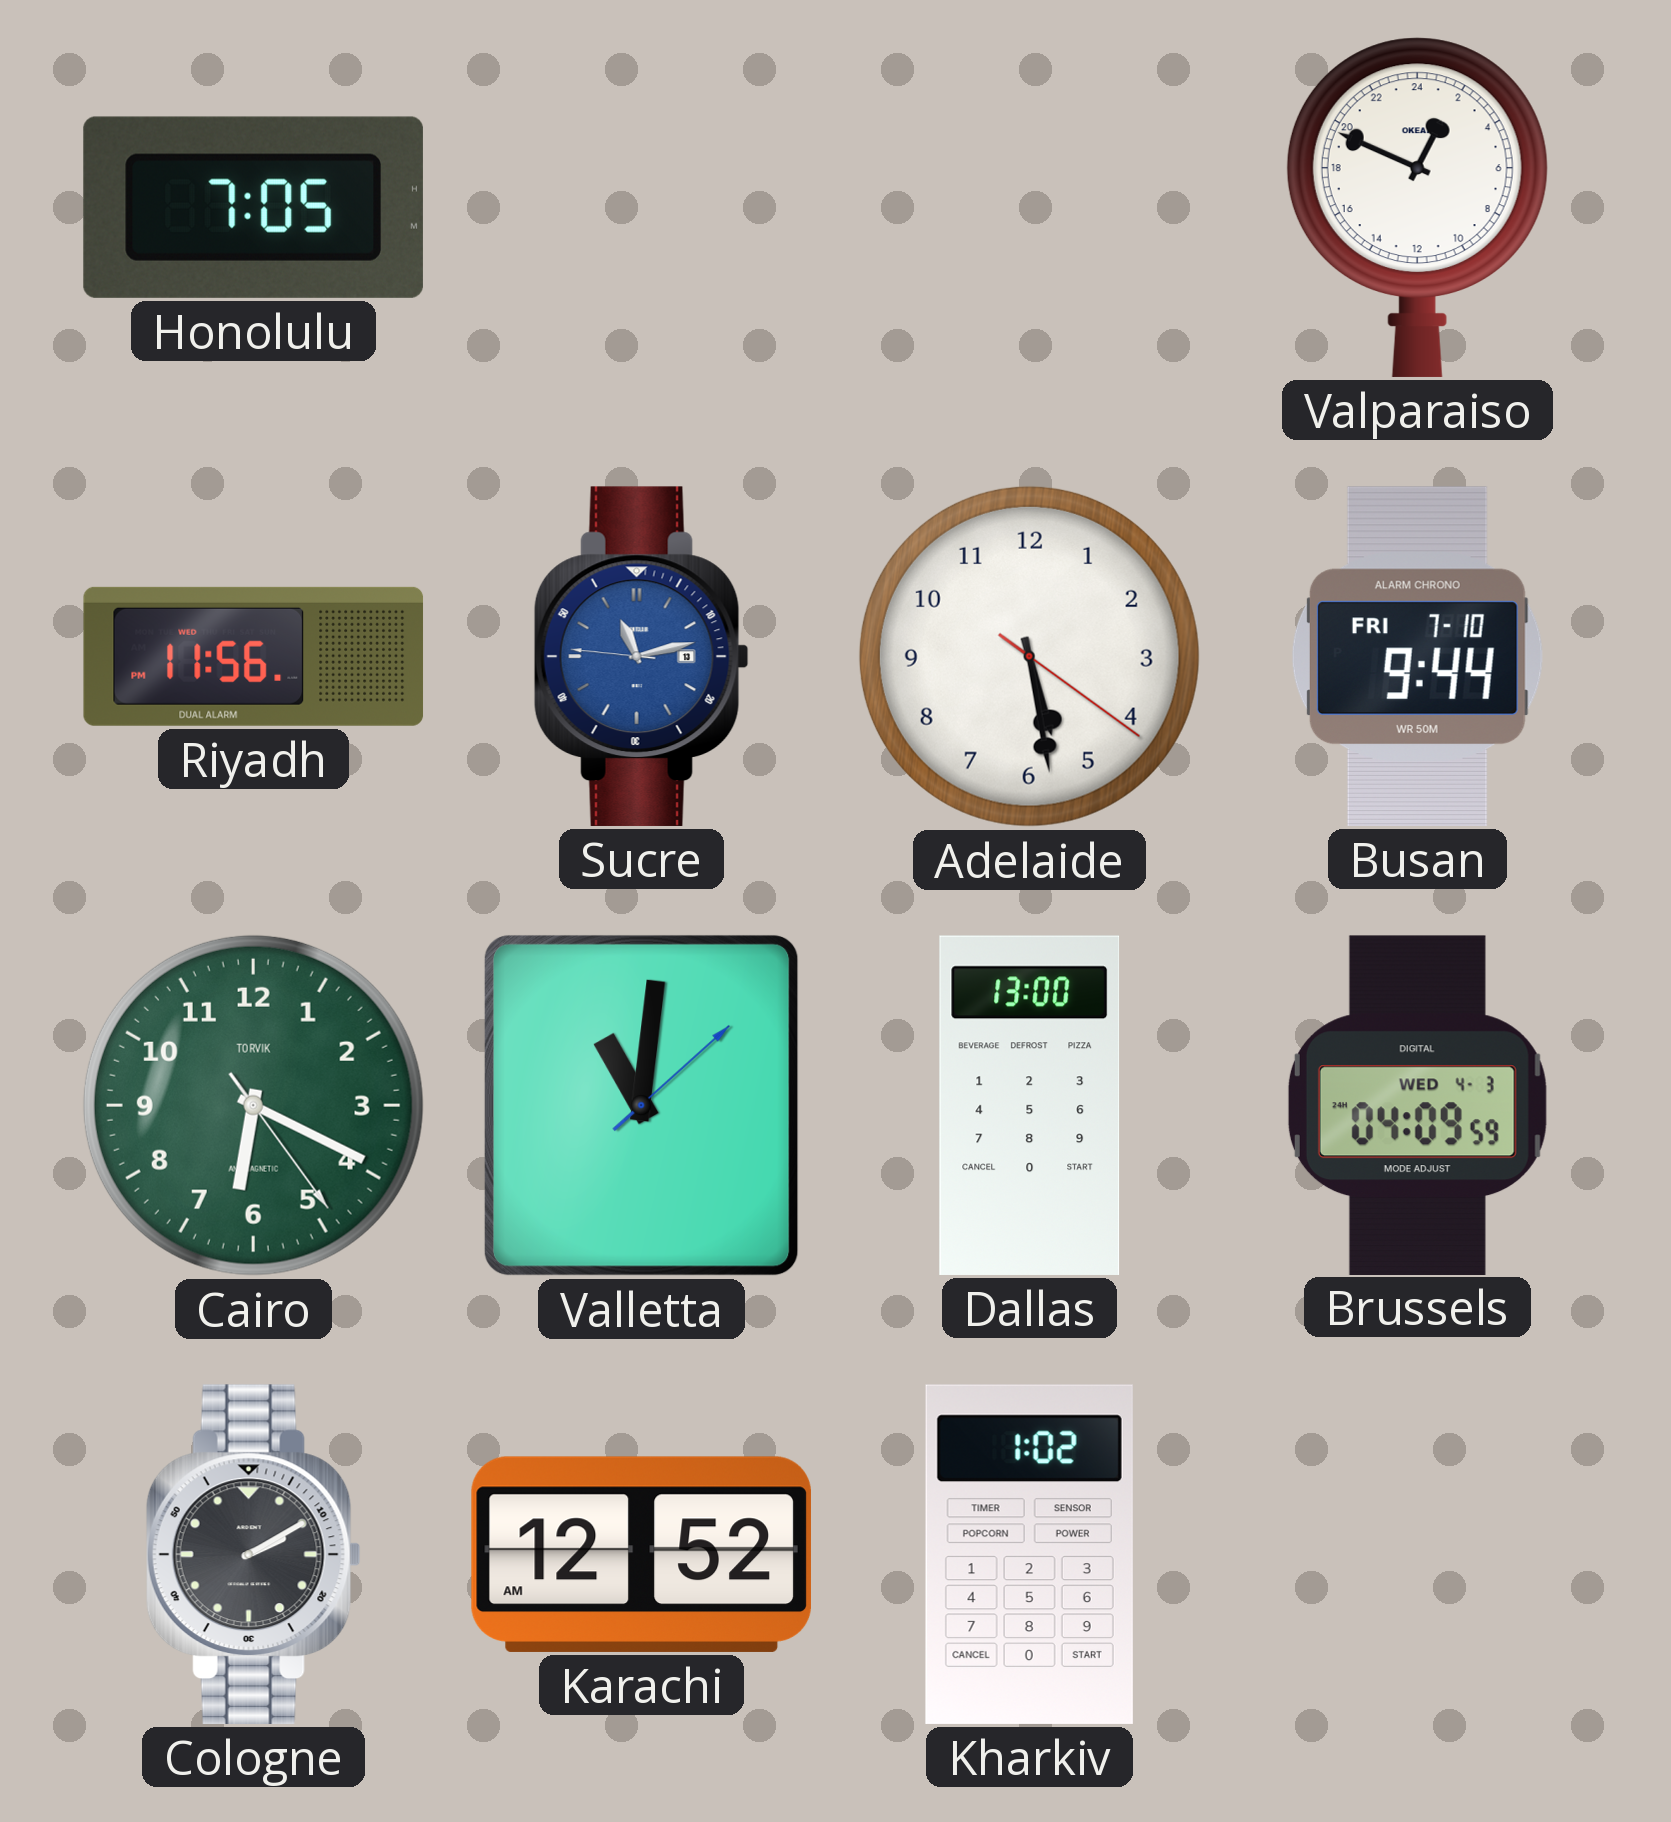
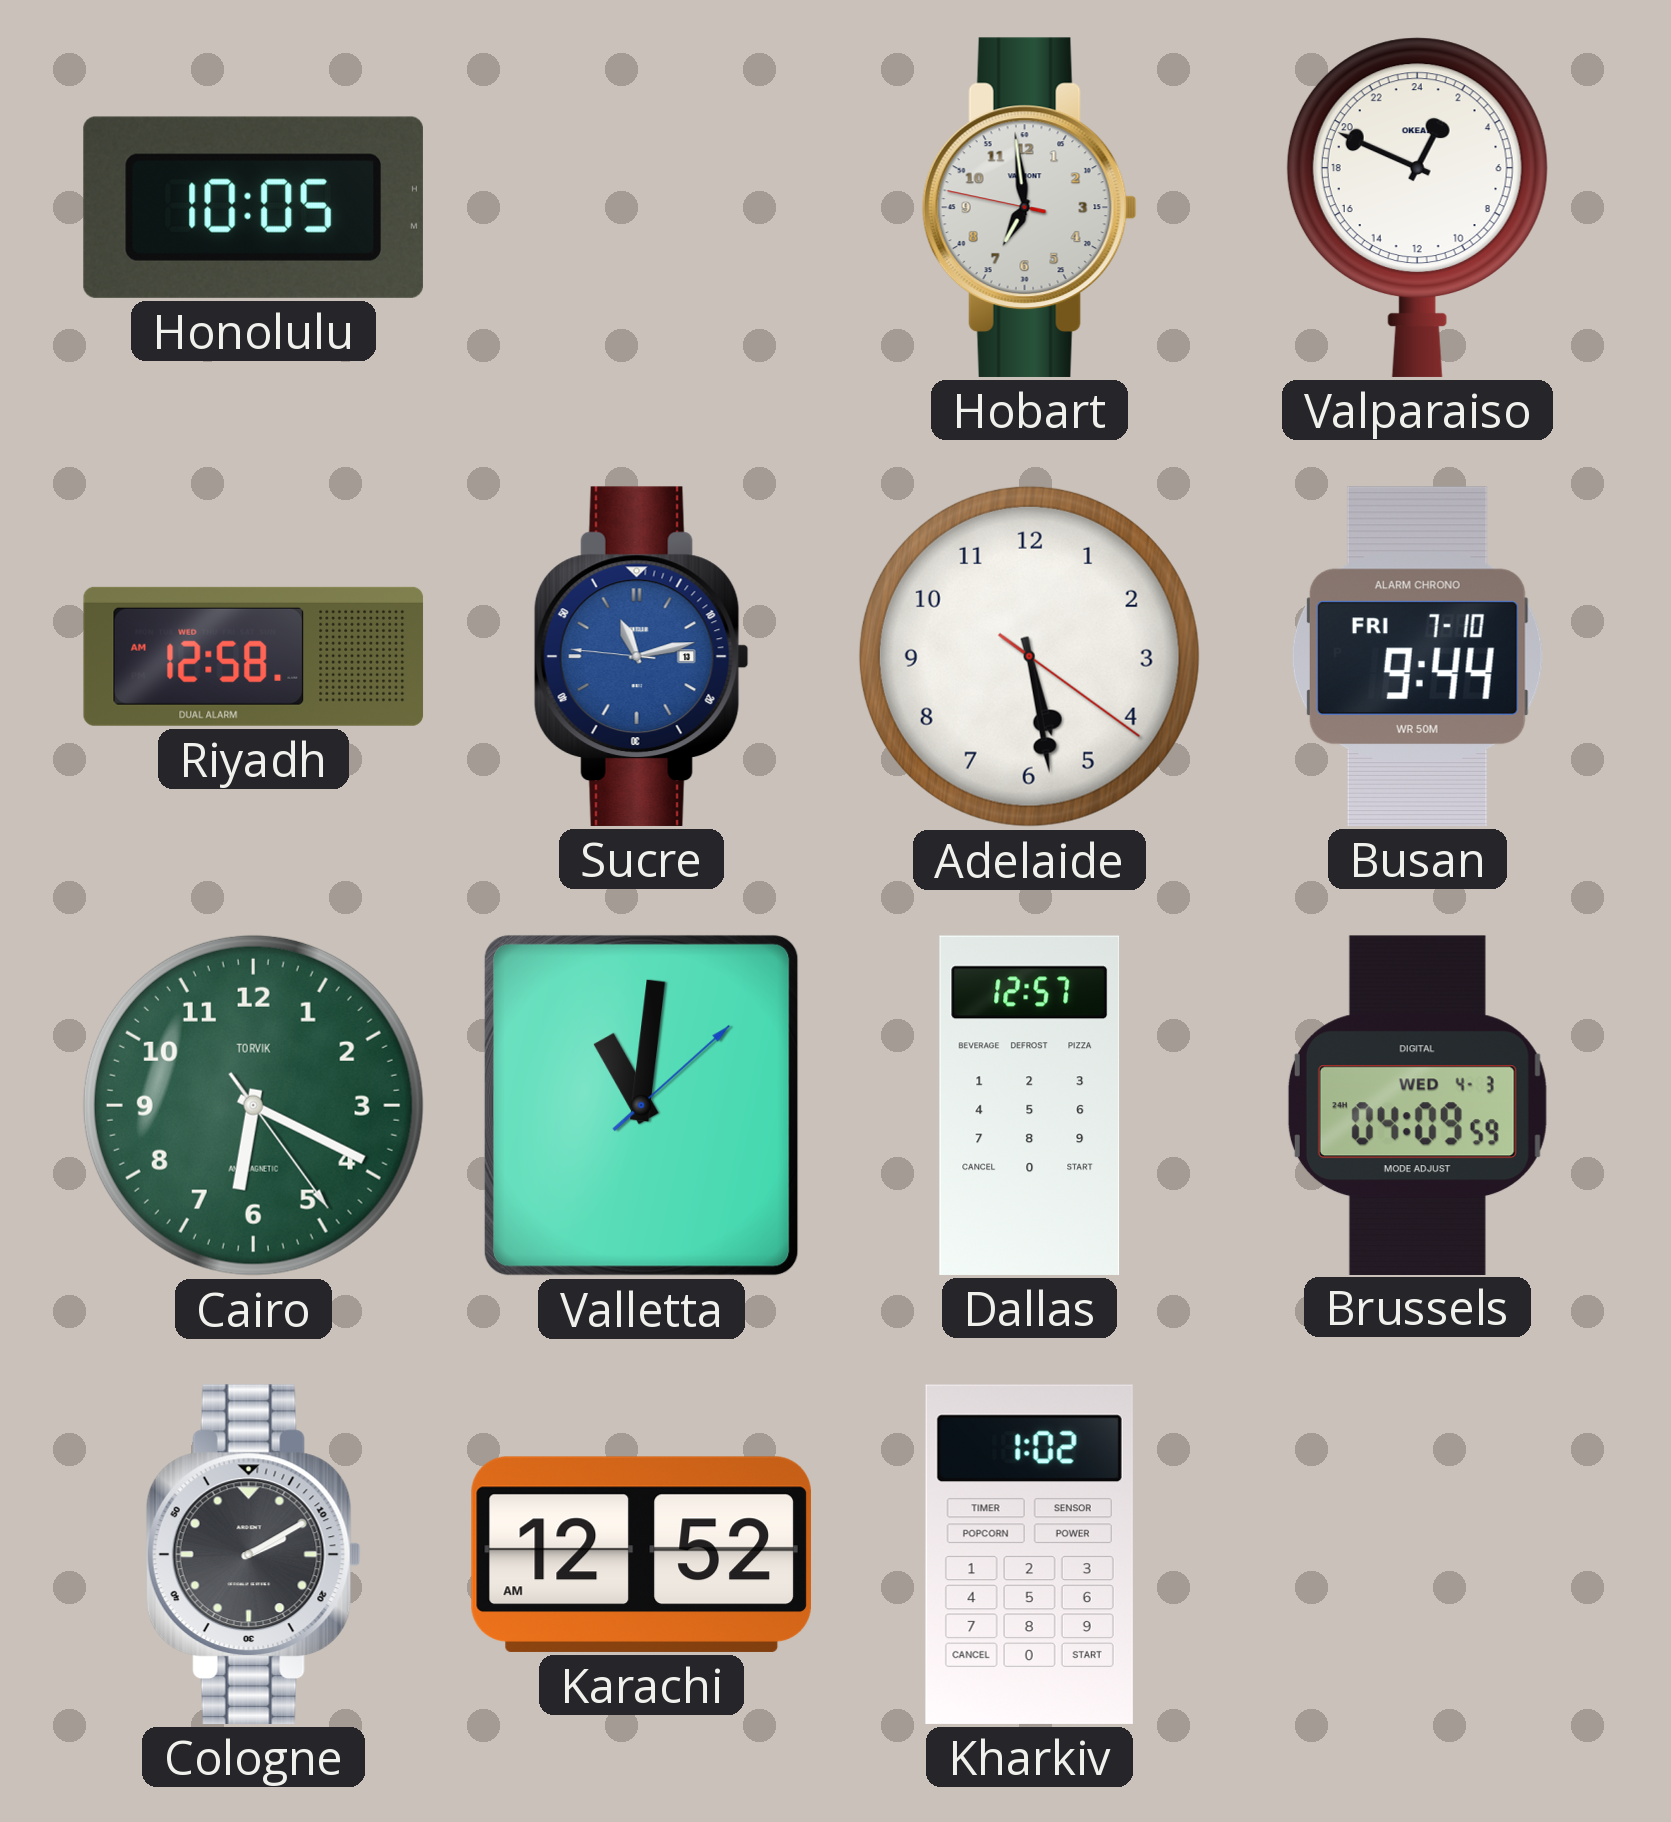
Honolulu: 7:05 -> 10:05 (253, 207)
Hobart: none -> 6:58 (1029, 207)
Riyadh: 11:56 -> 12:58 (254, 656)
Dallas: 13:00 -> 12:57 (1030, 1105)
